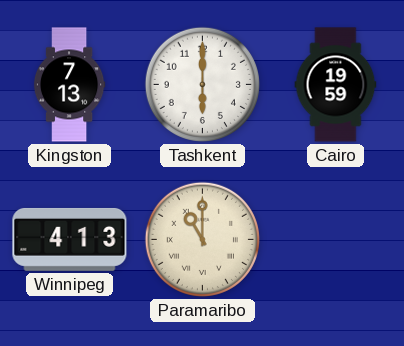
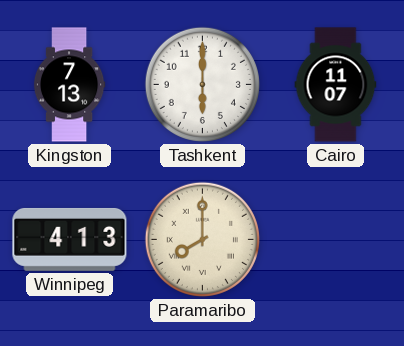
Cairo: 19:59 -> 11:07 (336, 85)
Paramaribo: 11:00 -> 8:00 (202, 239)
